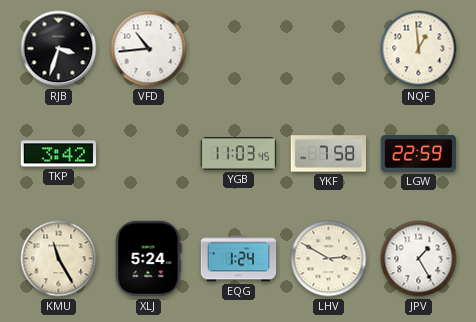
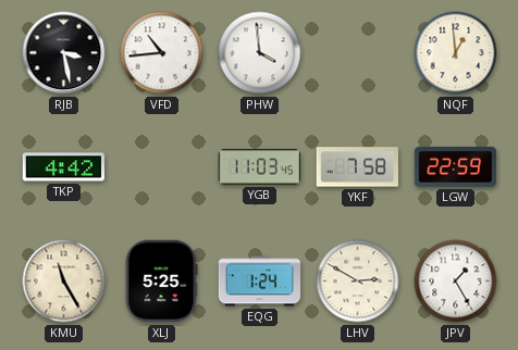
RJB: 3:33 -> 3:28 (64, 53)
PHW: none -> 3:59 (260, 53)
TKP: 3:42 -> 4:42 (63, 167)
XLJ: 5:24 -> 5:25 (161, 282)
